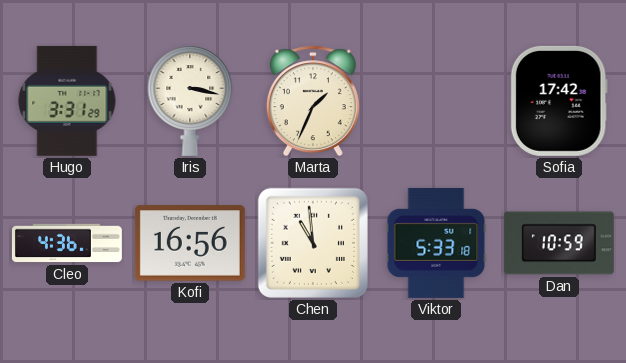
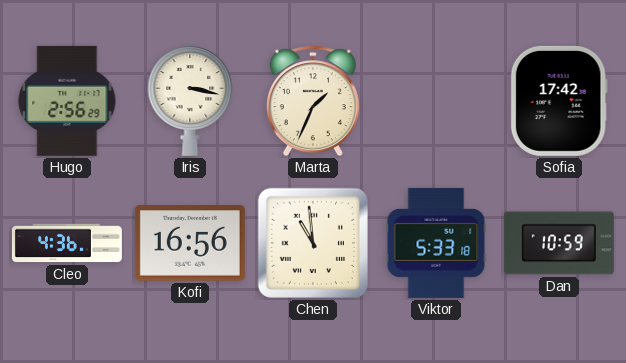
Hugo: 3:31 -> 2:56 (67, 101)
